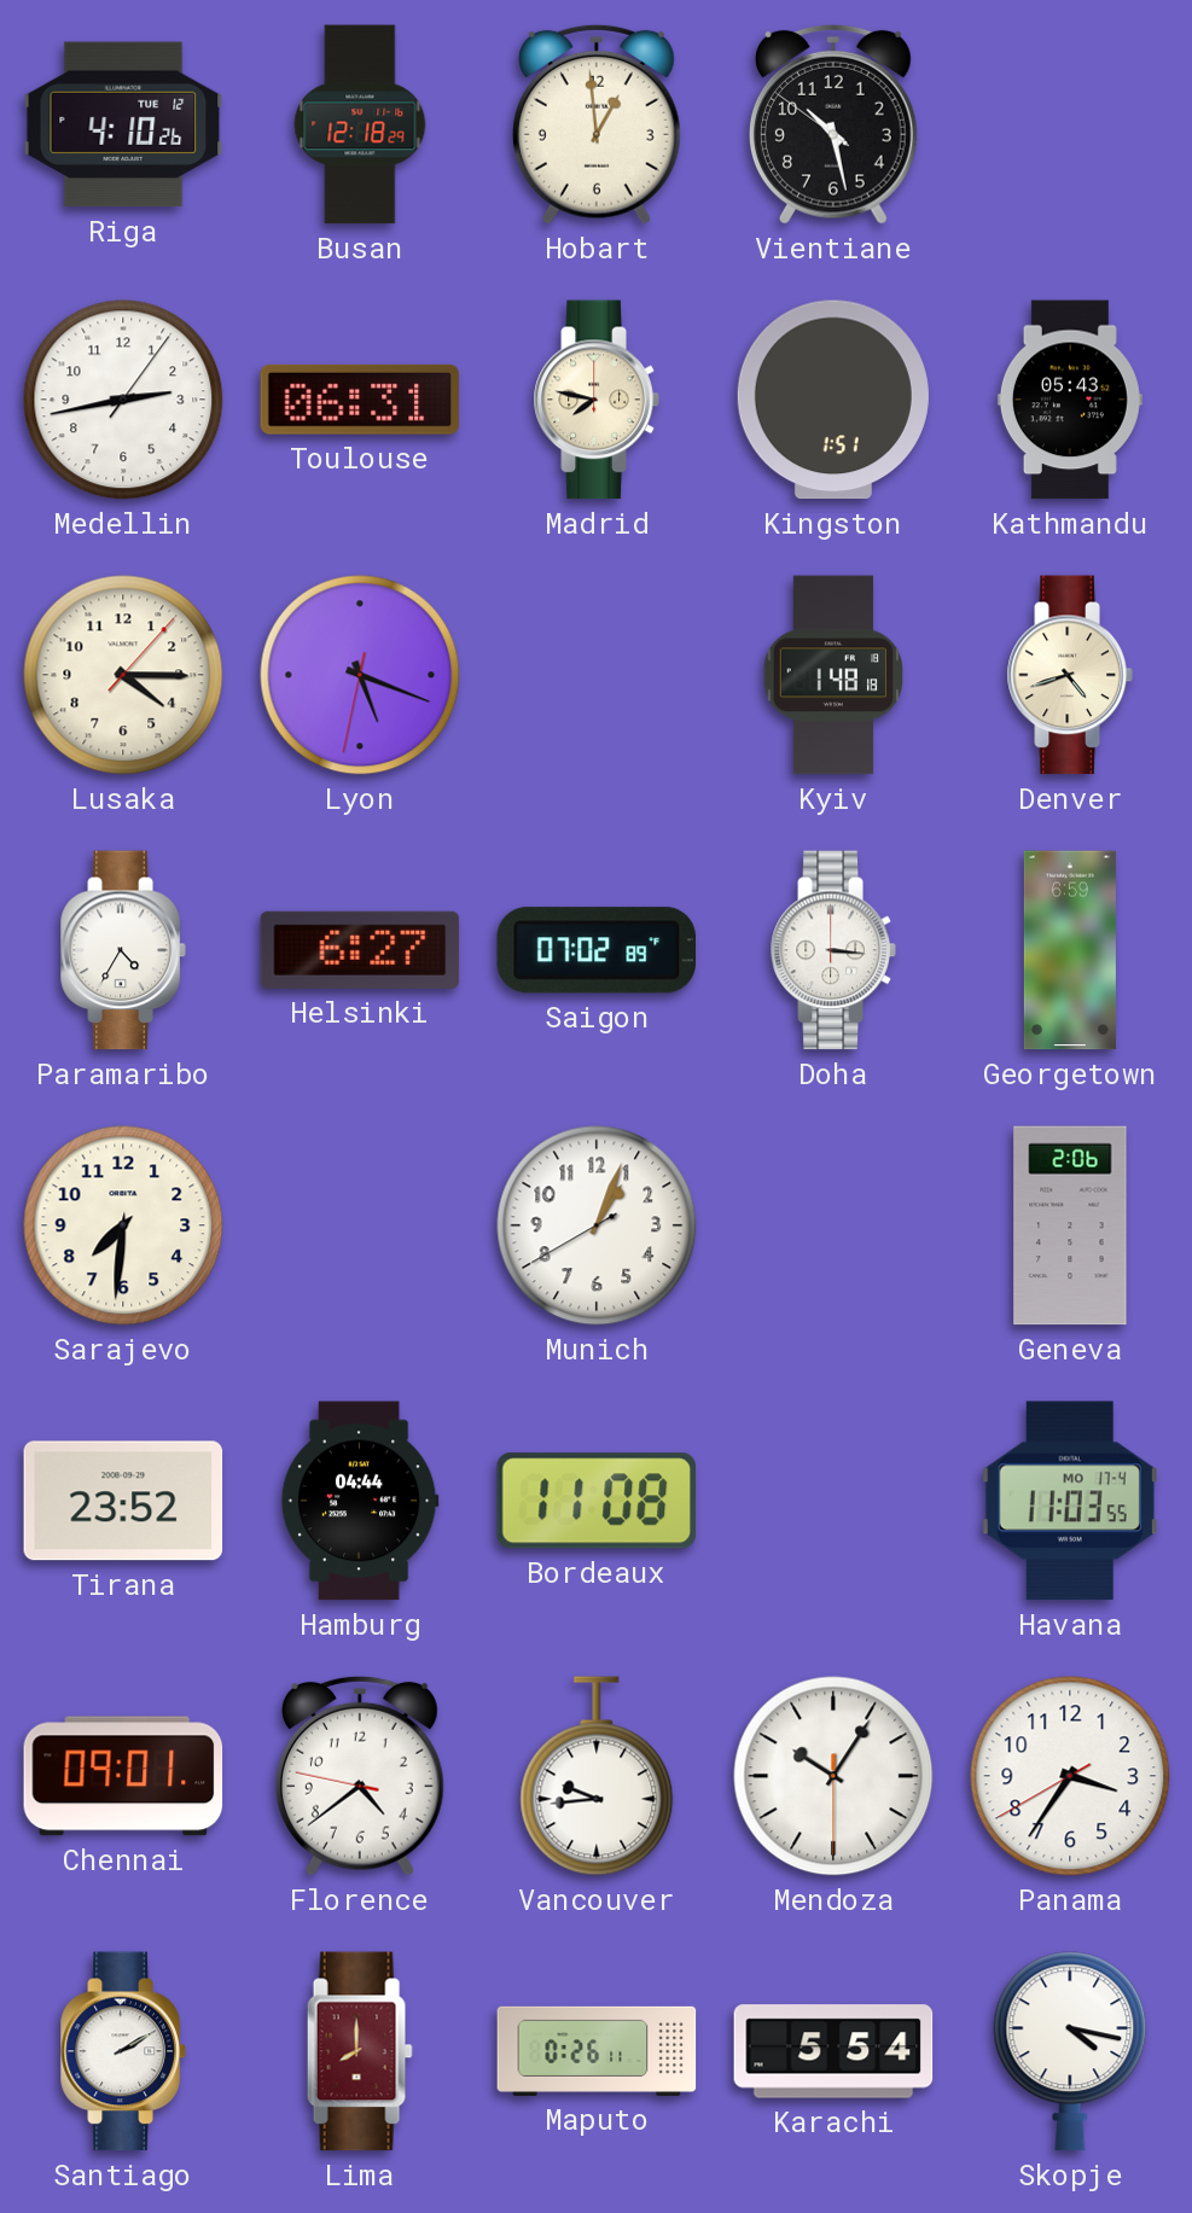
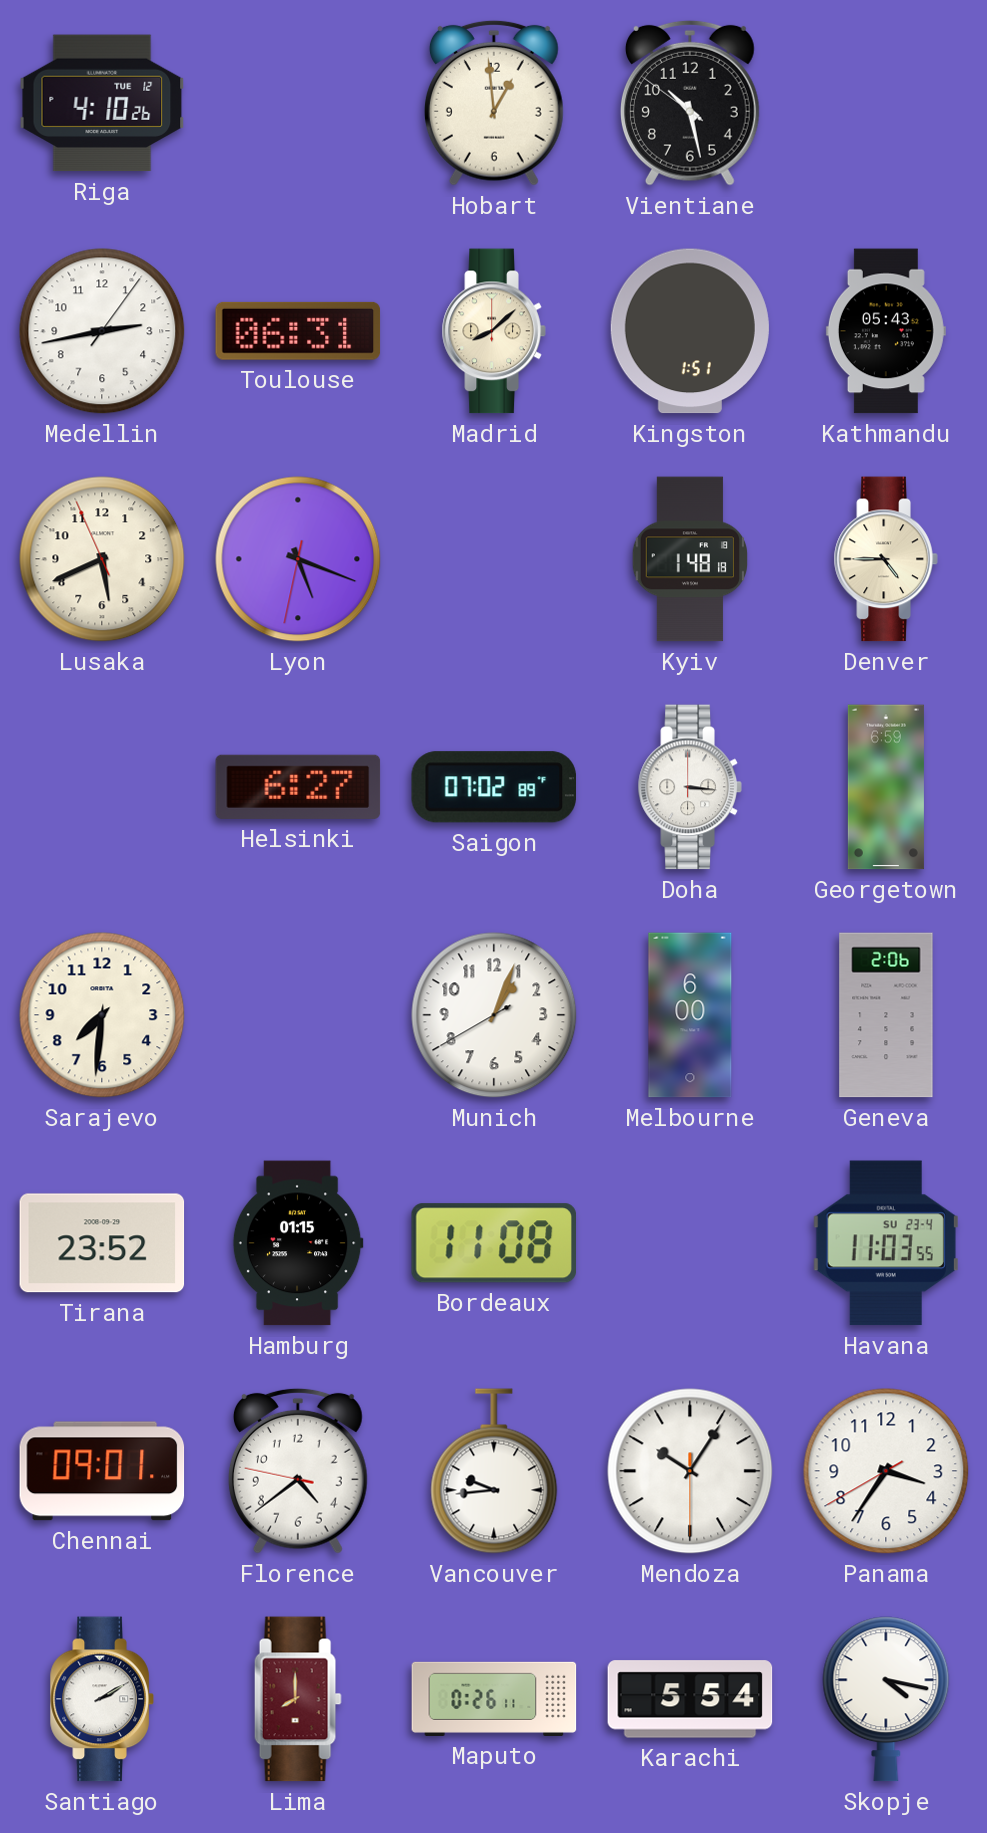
Busan: 12:18 -> none (360, 124)
Madrid: 7:47 -> 8:08 (494, 331)
Lusaka: 4:15 -> 5:40 (102, 559)
Denver: 4:42 -> 4:45 (886, 559)
Paramaribo: 4:35 -> none (123, 950)
Melbourne: none -> 6:00 (690, 1015)
Hamburg: 04:44 -> 01:15 (298, 1243)
Havana date: MO 17-4 -> SU 23-4 (886, 1243)
